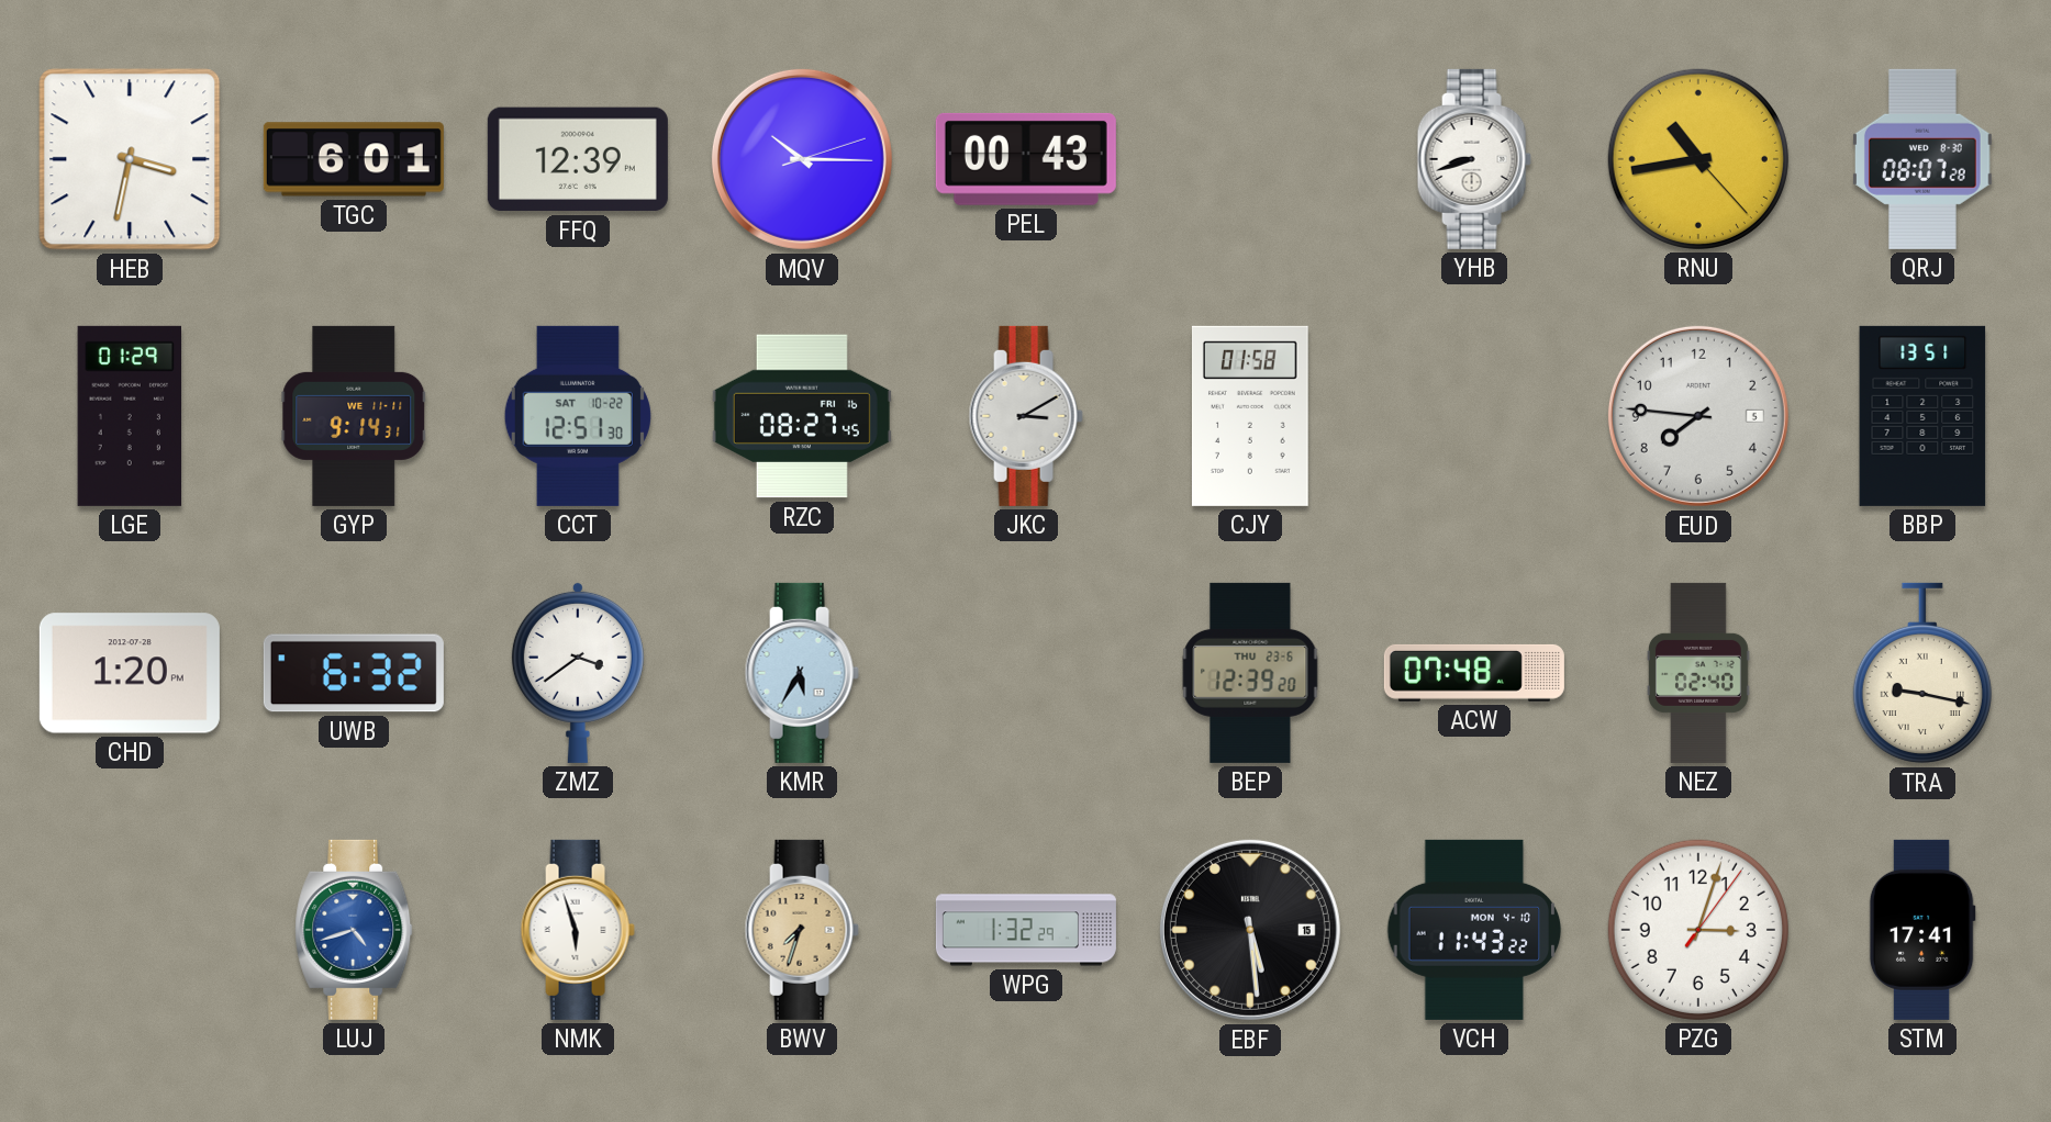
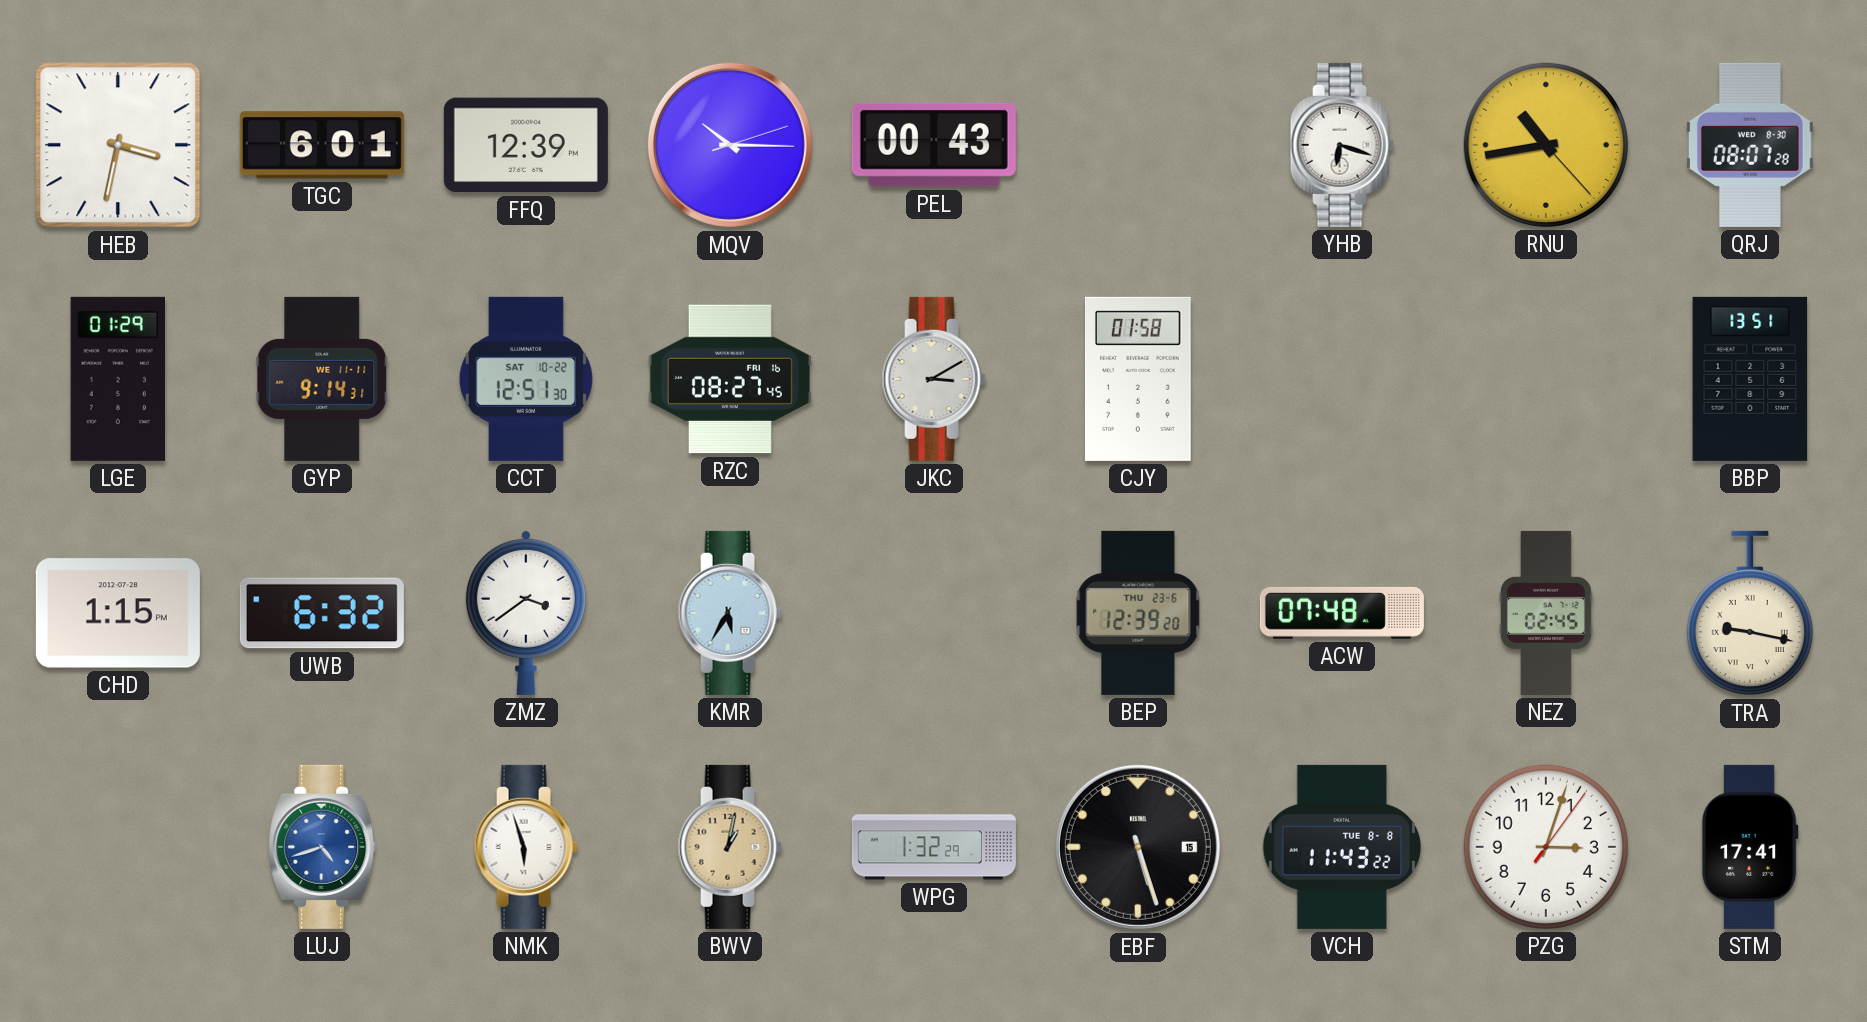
YHB: 8:42 -> 6:18 (1342, 145)
EUD: 7:46 -> none (1698, 416)
CHD: 1:20 -> 1:15 (118, 613)
NEZ: 02:40 -> 02:45 (1546, 613)
BWV: 7:33 -> 1:02 (730, 847)
EBF: 5:29 -> 5:27 (1138, 847)
VCH date: MON 4-10 -> TUE 8-8 (1342, 847)
